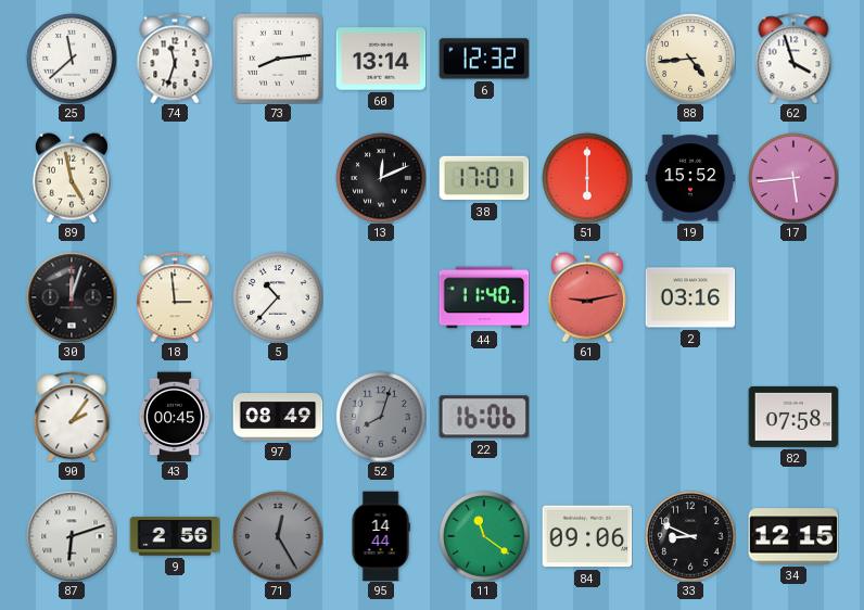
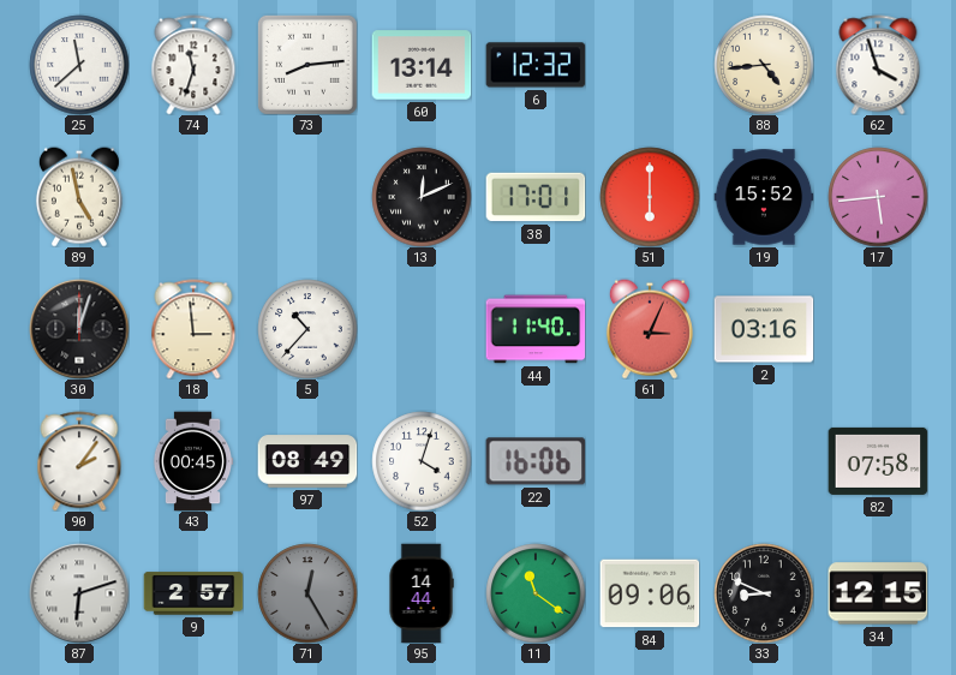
61: 9:13 -> 3:04 (650, 329)
52: 8:03 -> 4:03 (422, 461)
52 dial: grey -> white (422, 461)
9: 2:56 -> 2:57 (193, 593)
